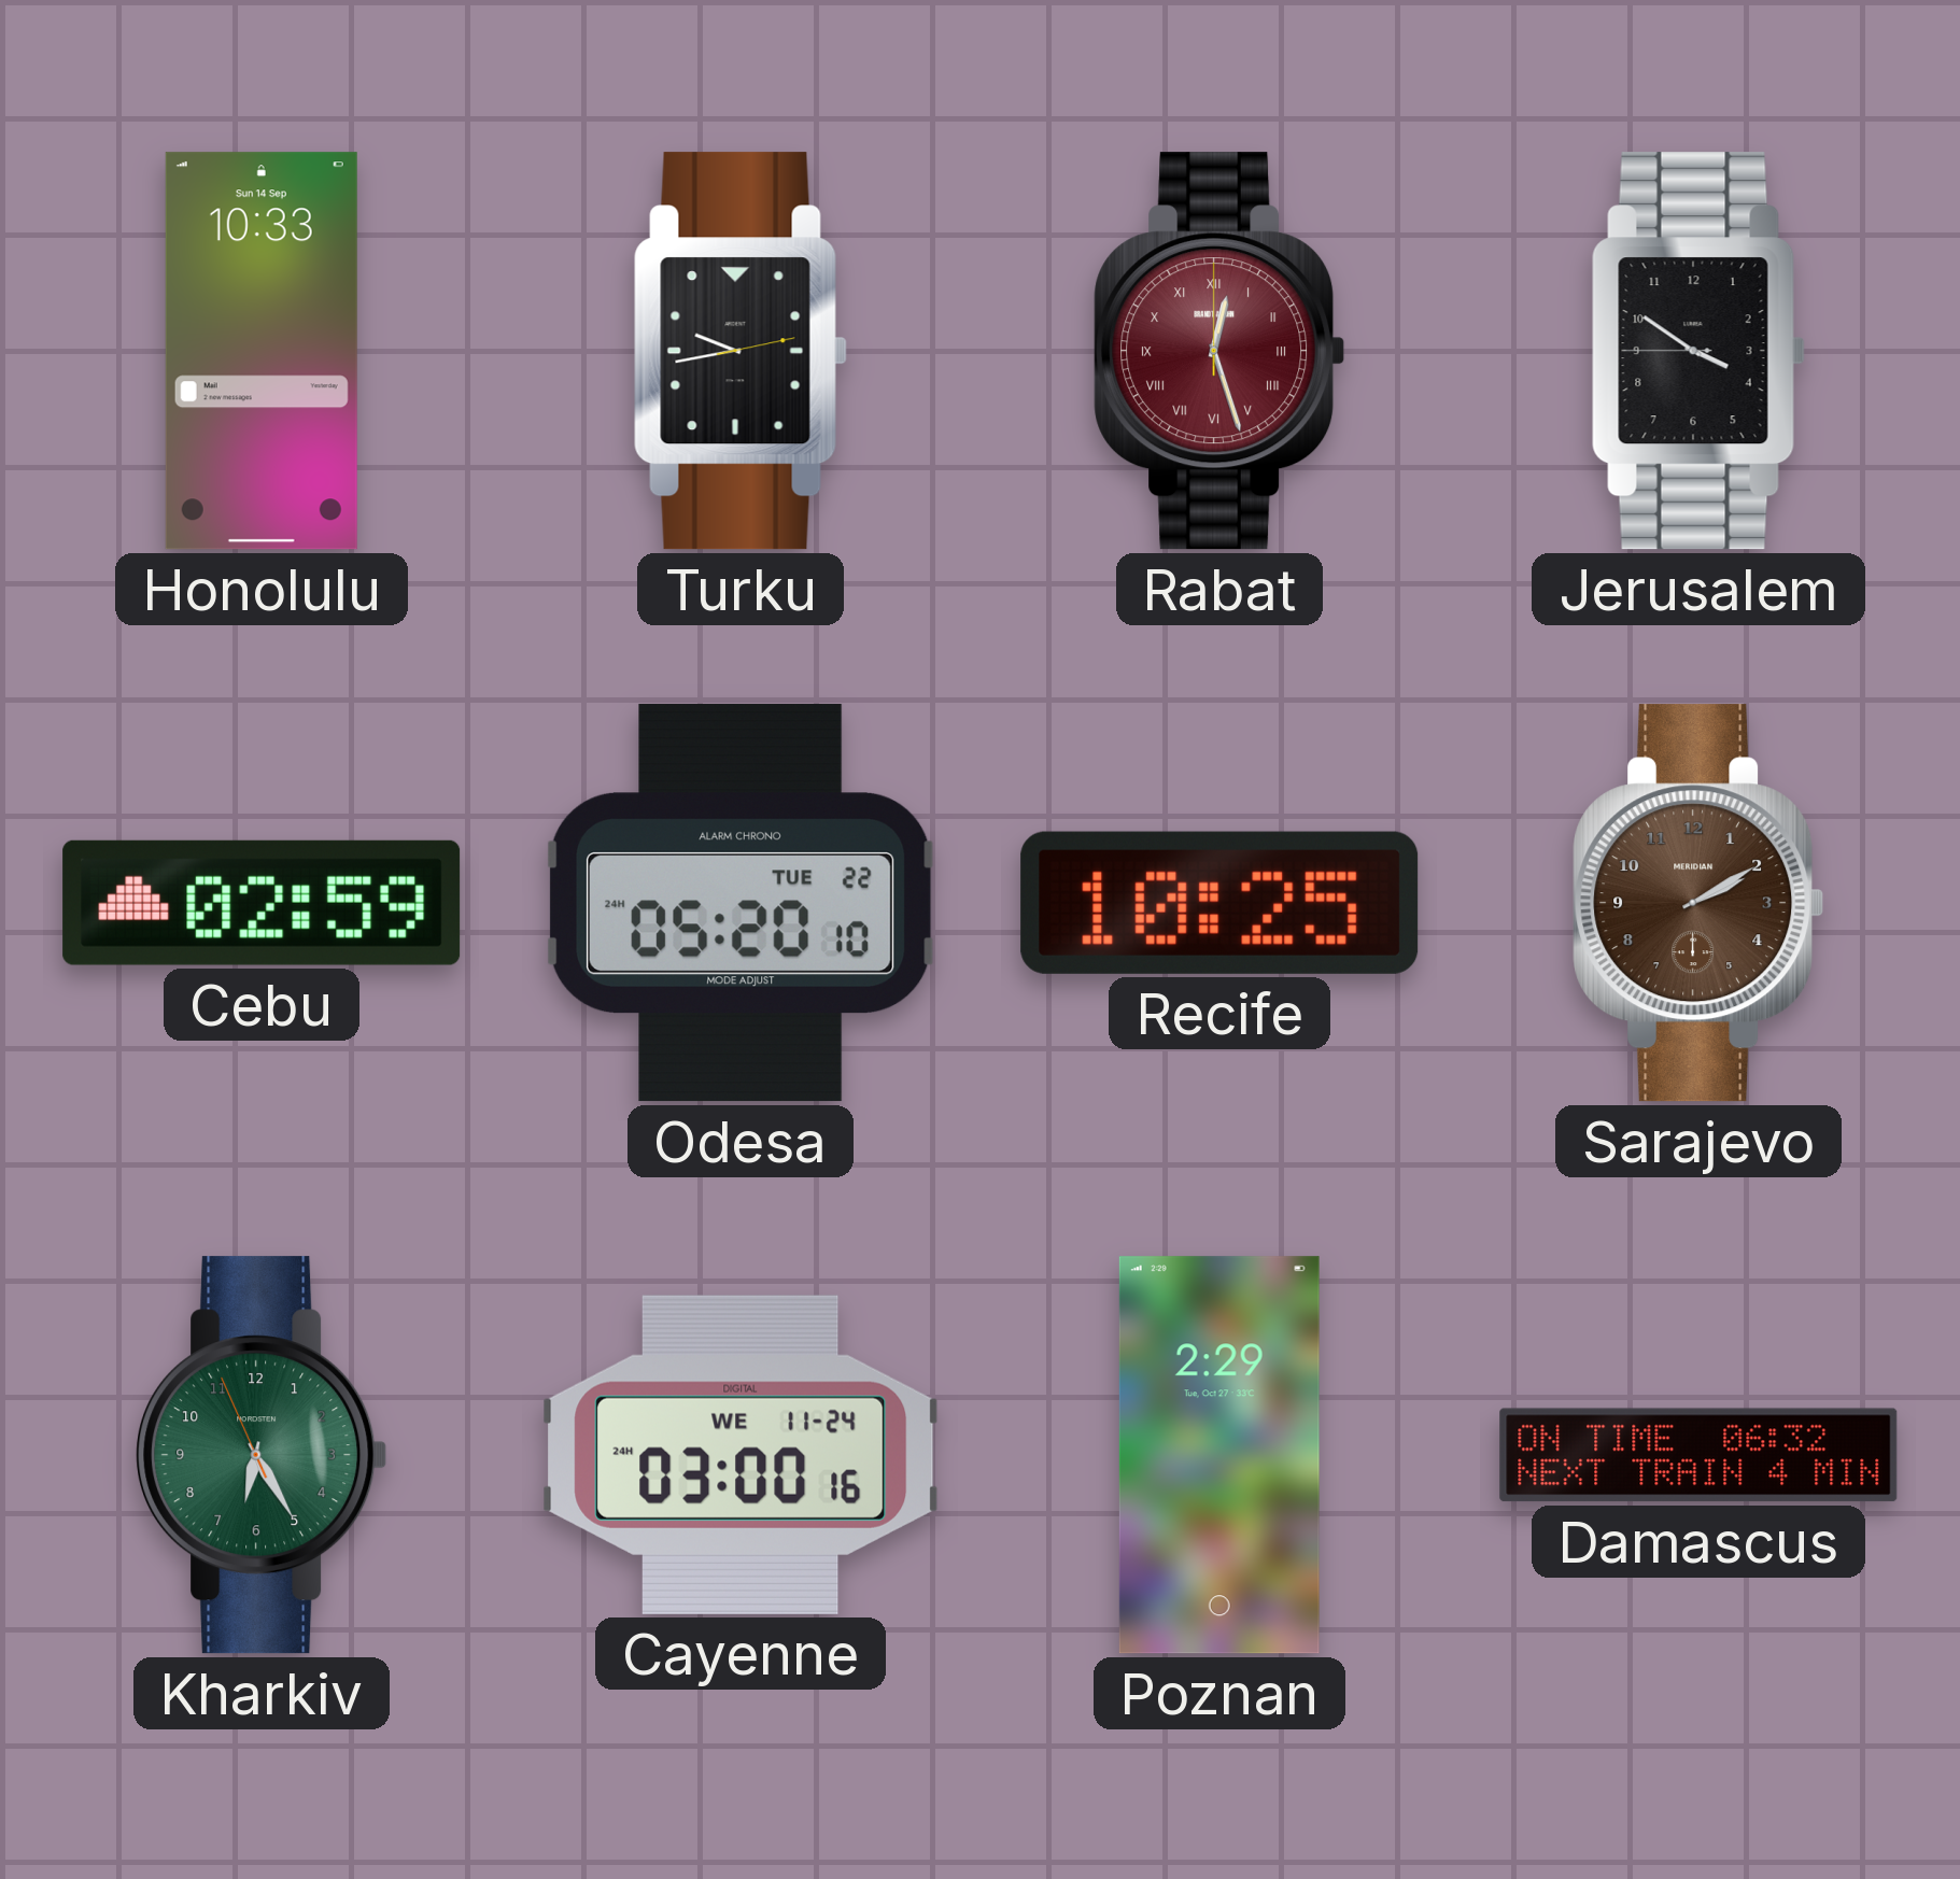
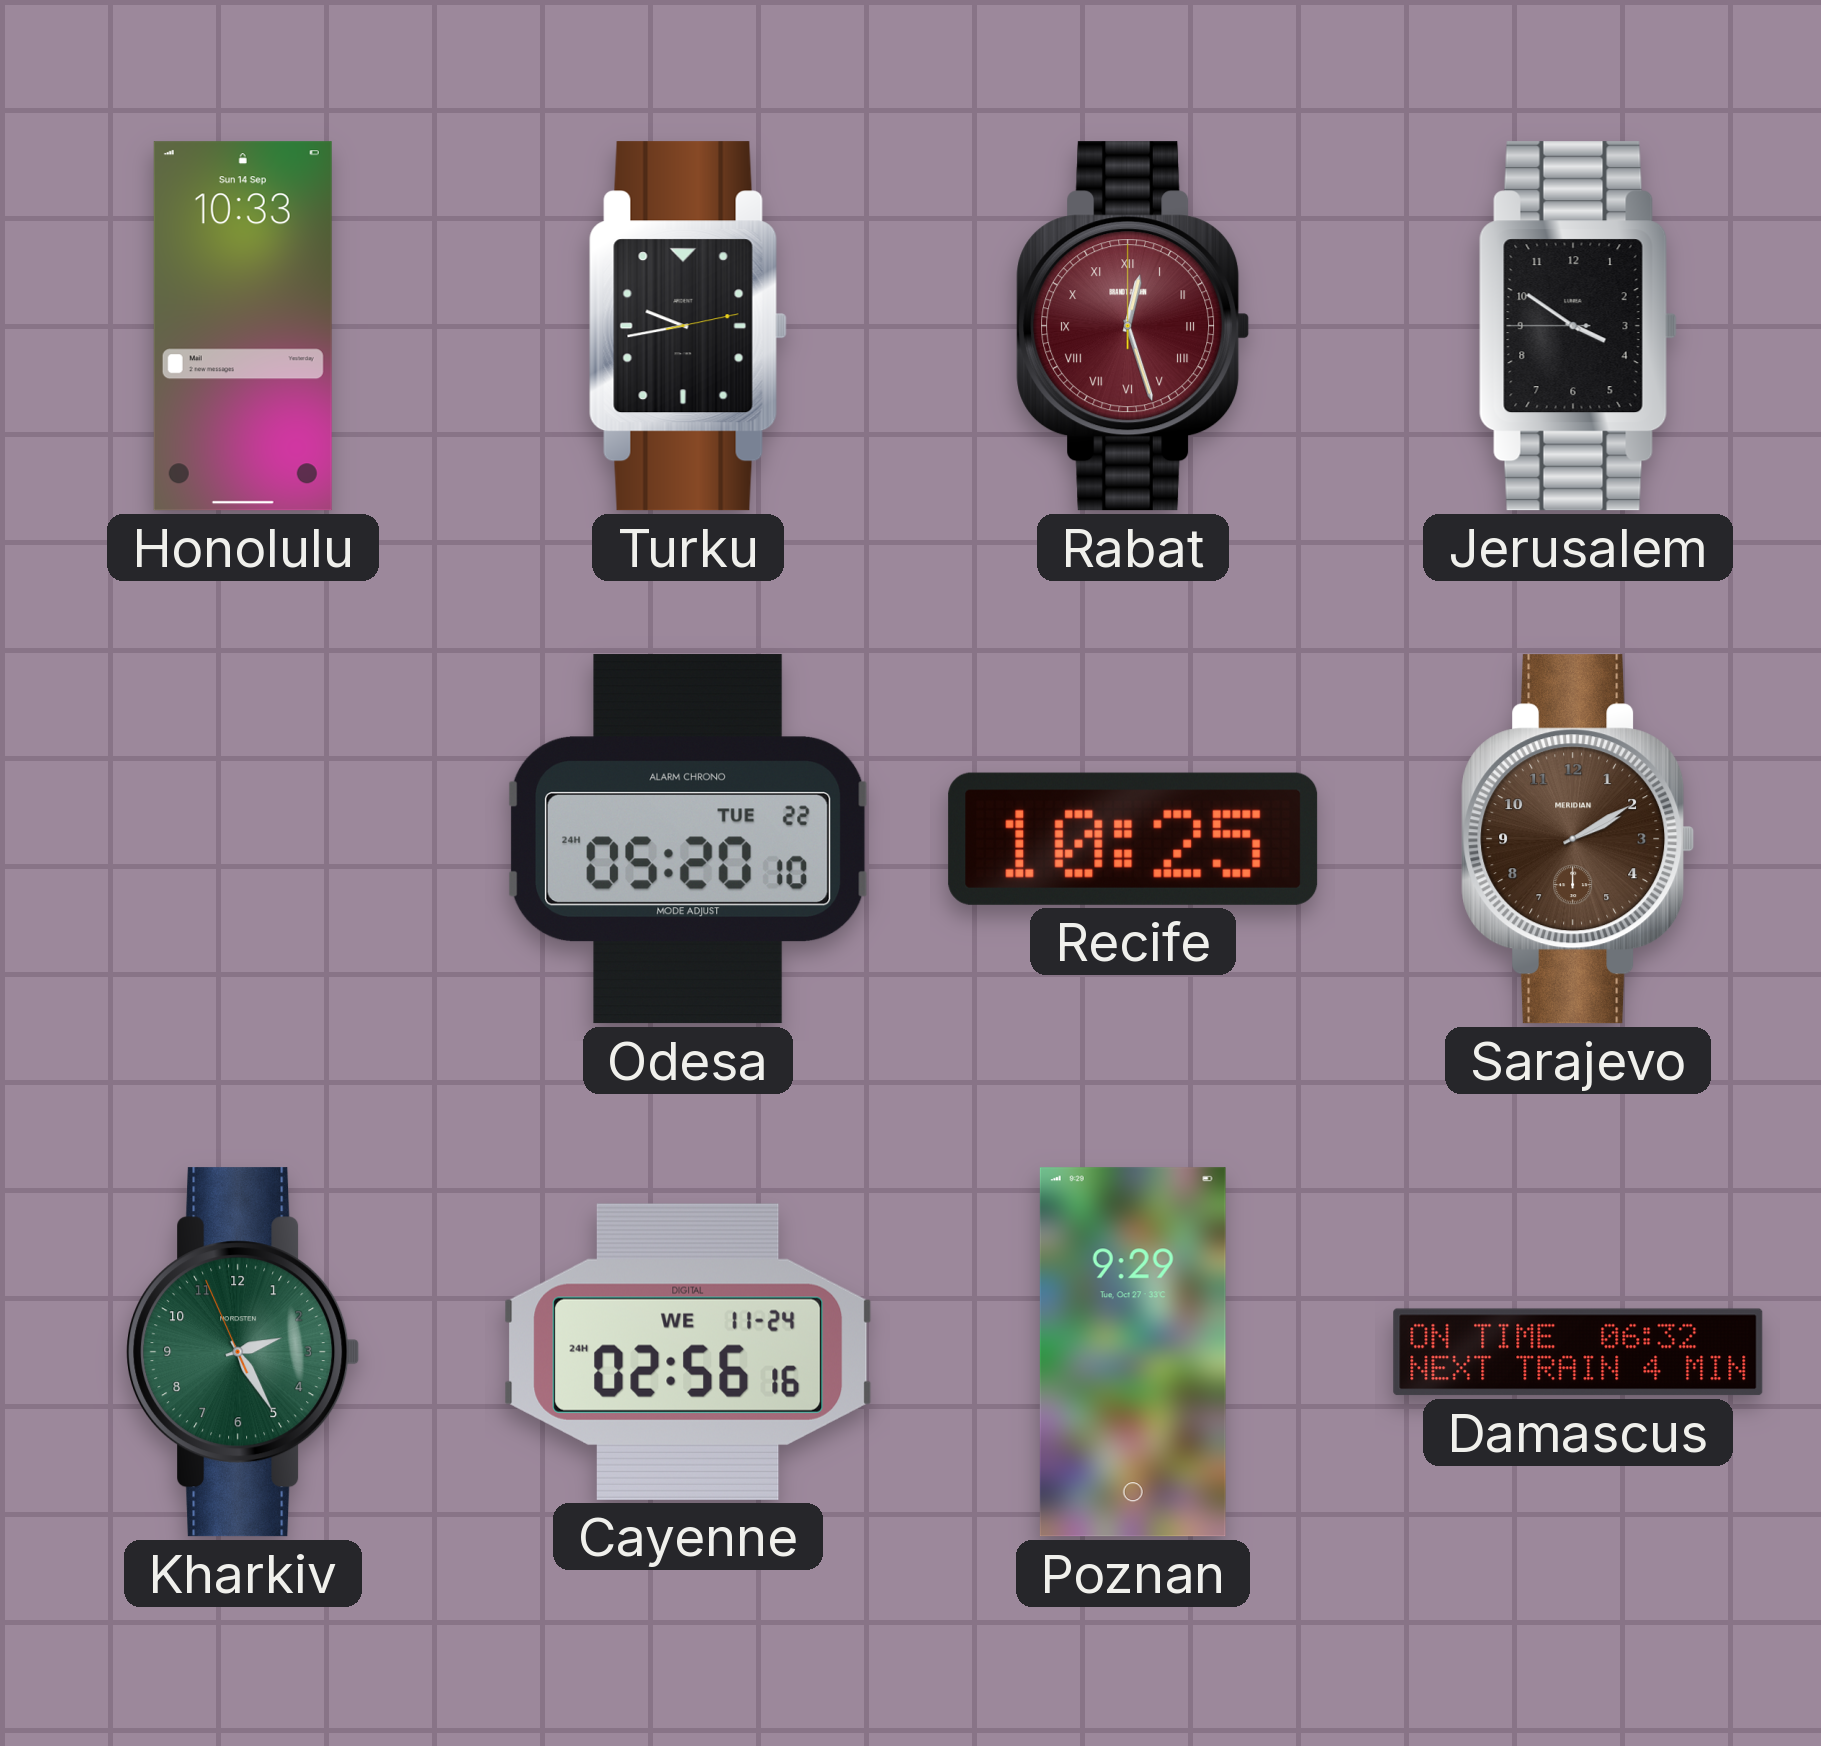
Cebu: 02:59 -> none (262, 903)
Kharkiv: 6:24 -> 2:24 (243, 1352)
Cayenne: 03:00 -> 02:56 (688, 1352)
Poznan: 2:29 -> 9:29 (1133, 1352)
